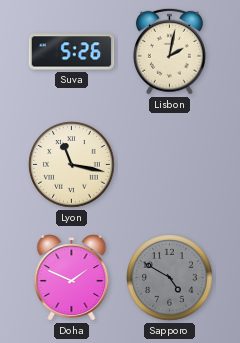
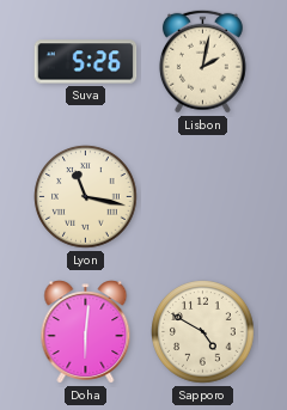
Doha: 1:49 -> 6:01 (86, 332)
Sapporo dial: grey -> cream (203, 332)
